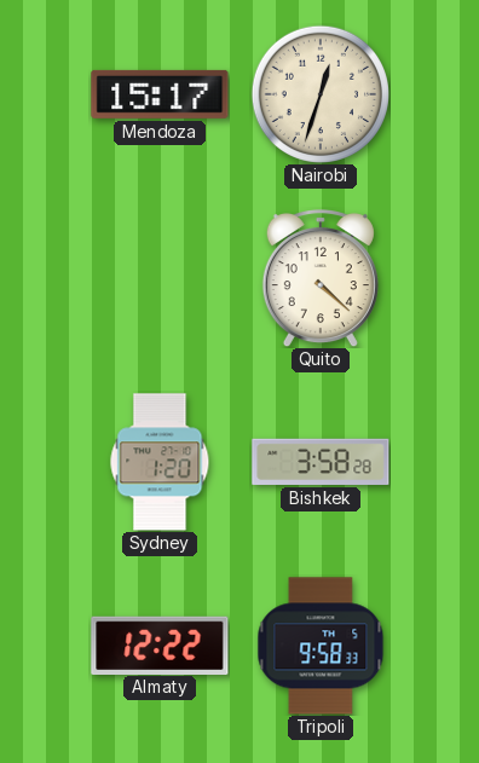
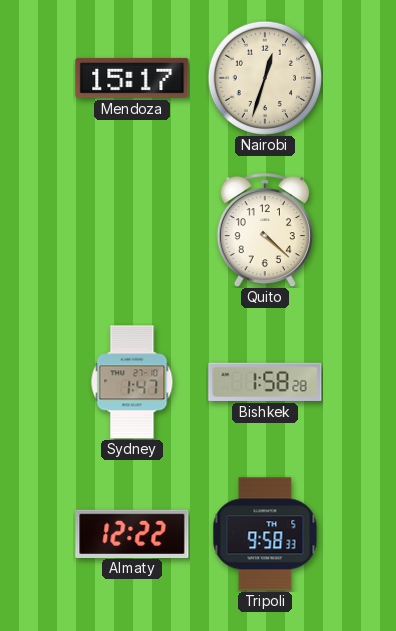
Sydney: 1:20 -> 1:47 (132, 382)
Bishkek: 3:58 -> 1:58 (265, 382)
